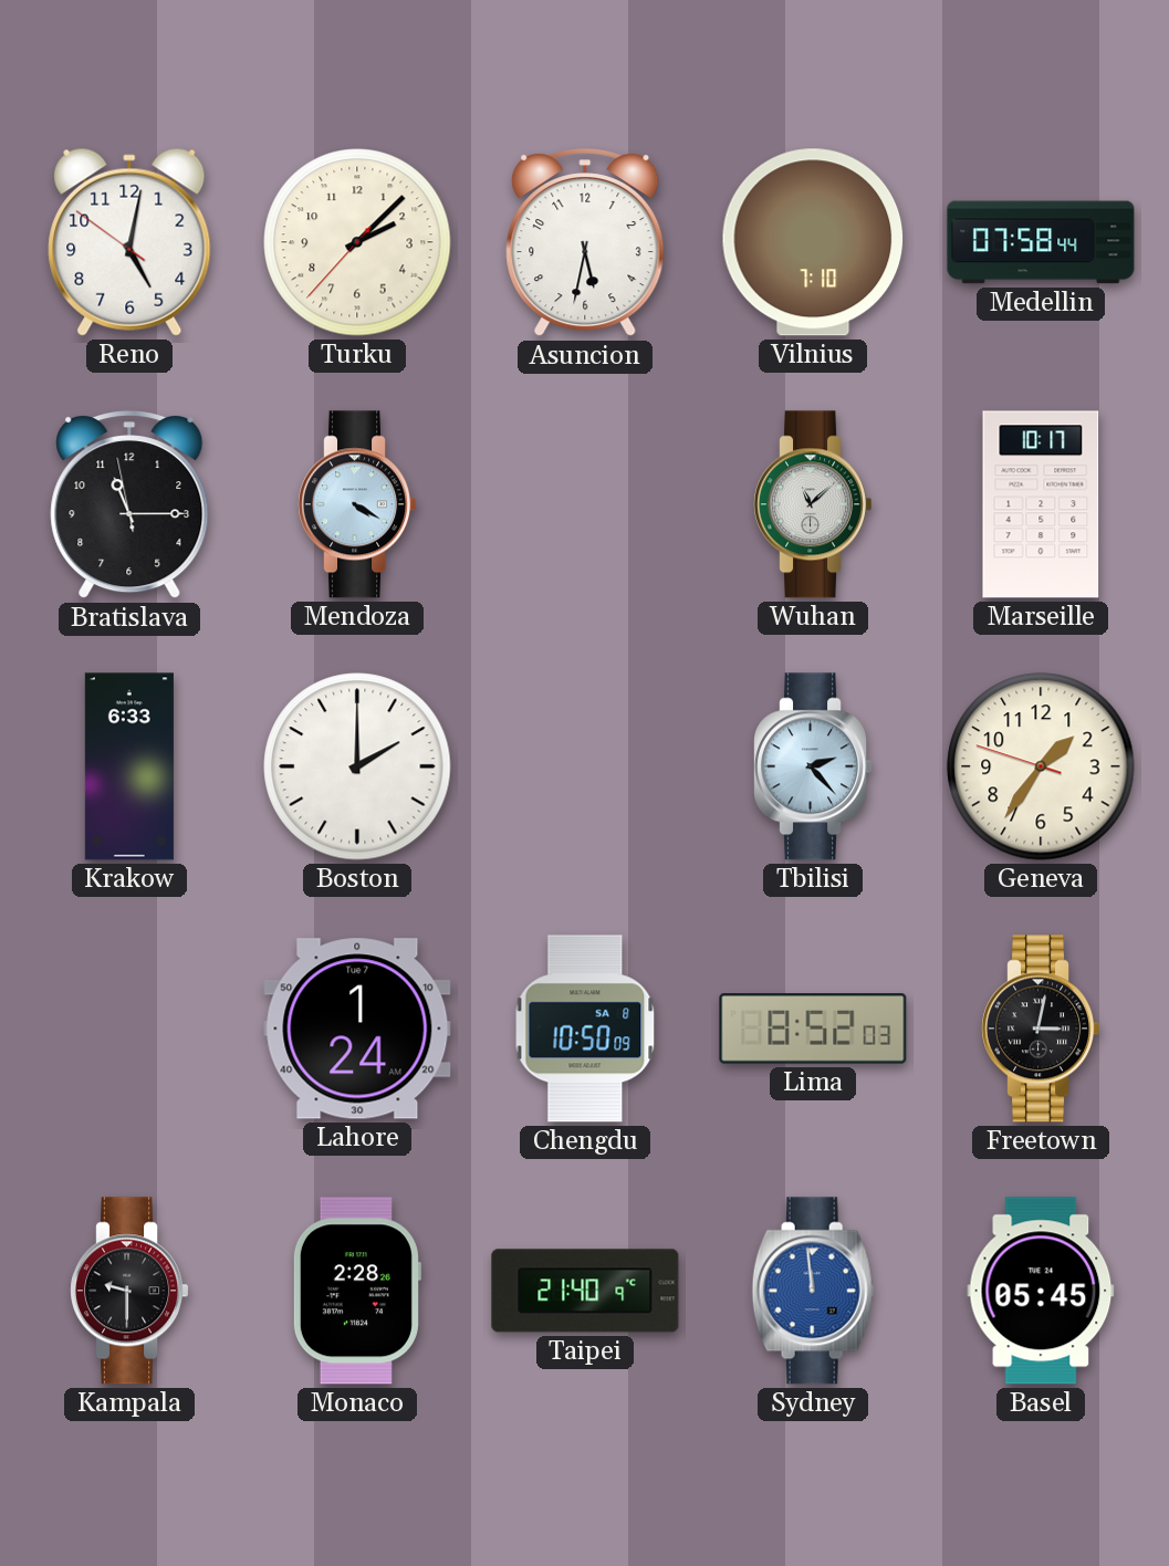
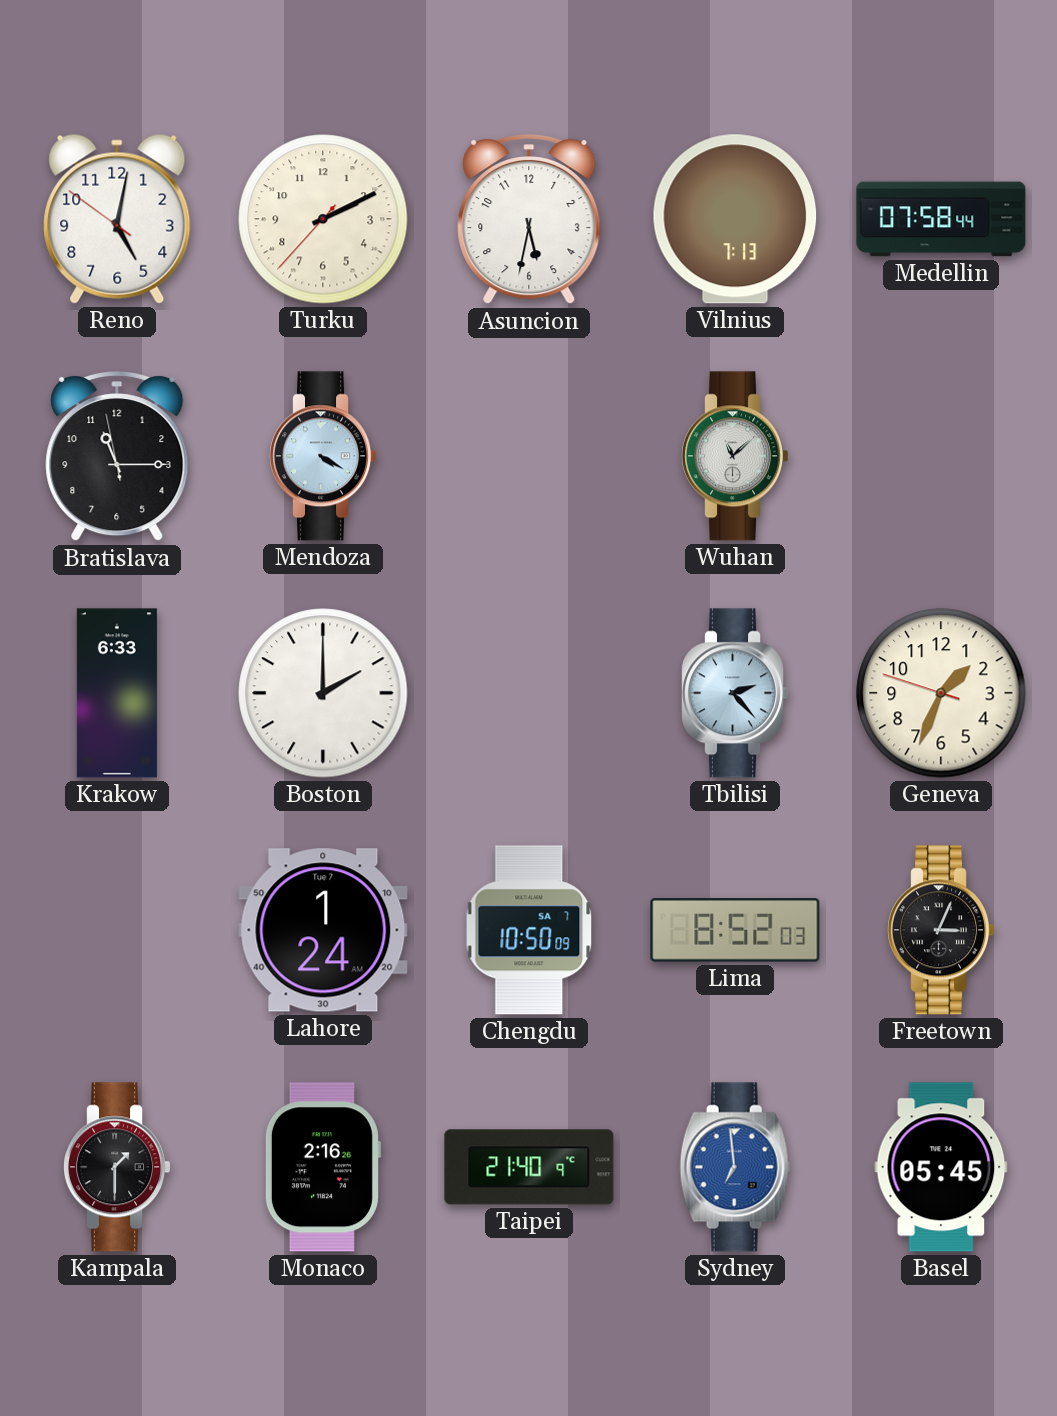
Turku: 2:07 -> 2:10 (323, 219)
Vilnius: 7:10 -> 7:13 (735, 219)
Marseille: 10:17 -> none (1041, 504)
Geneva: 1:35 -> 1:33 (941, 693)
Chengdu date: SA 8 -> SA 7 (529, 930)
Freetown: 3:02 -> 3:04 (941, 930)
Kampala: 9:30 -> 1:30 (117, 1167)
Monaco: 2:28 -> 2:16 (322, 1167)
Sydney: 11:59 -> 6:59 (735, 1167)
